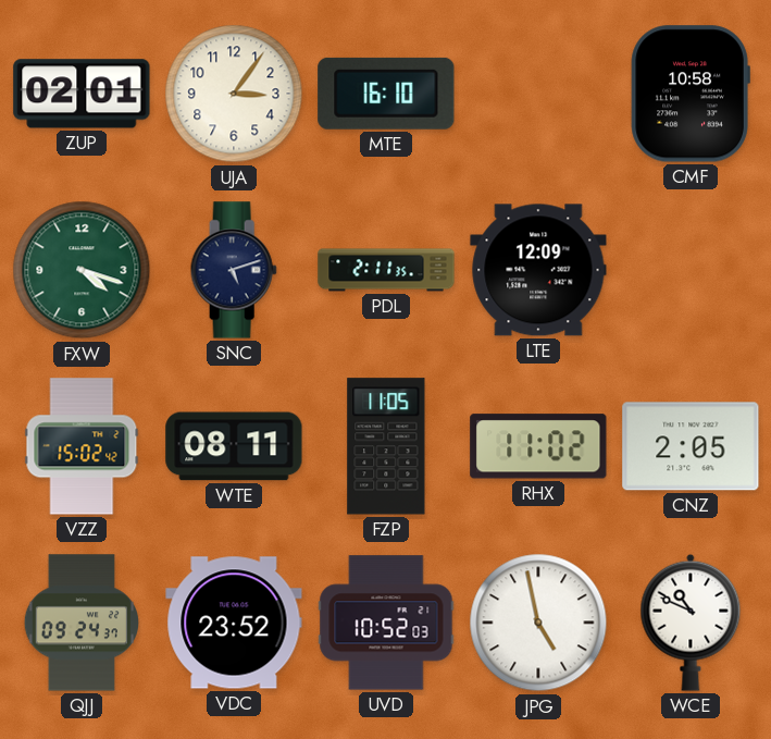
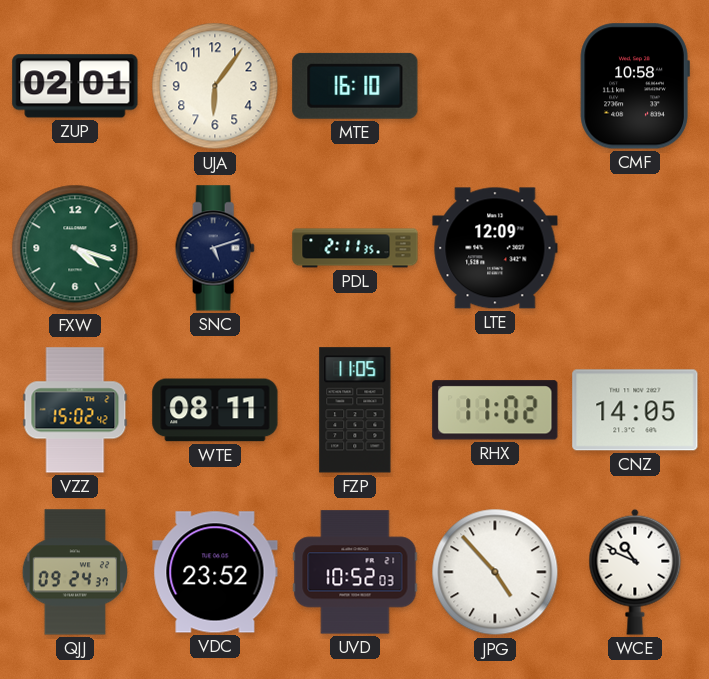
UJA: 3:06 -> 6:06 (215, 86)
CNZ: 2:05 -> 14:05 (635, 410)
JPG: 4:58 -> 4:53 (495, 572)
